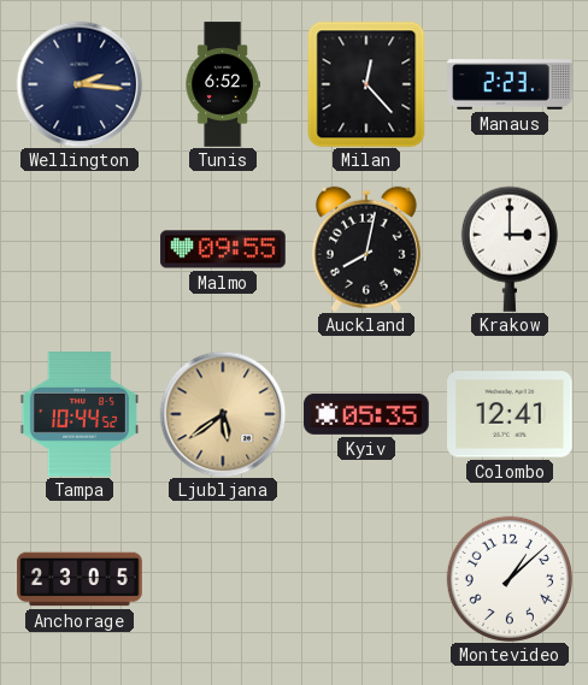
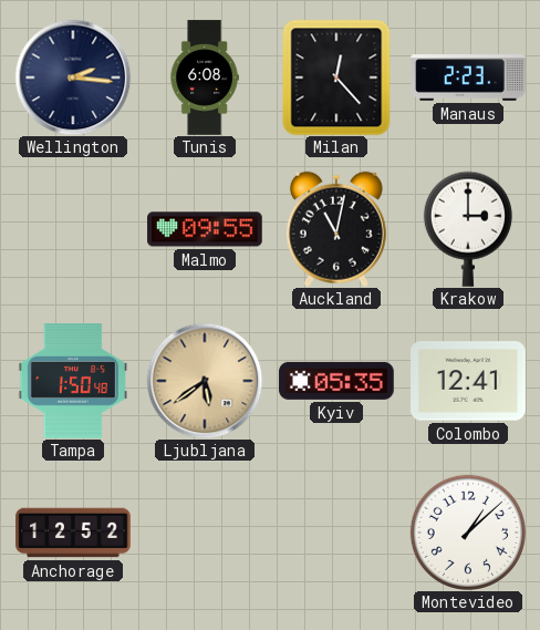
Tunis: 6:52 -> 6:08 (205, 78)
Auckland: 8:02 -> 11:02 (336, 229)
Tampa: 10:44 -> 1:50 (73, 381)
Anchorage: 23:05 -> 12:52 (73, 533)
